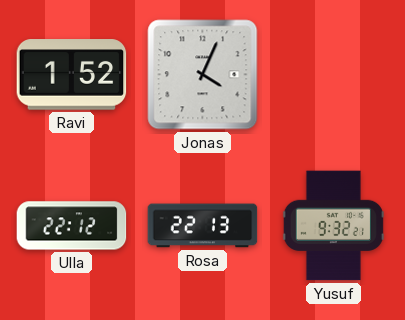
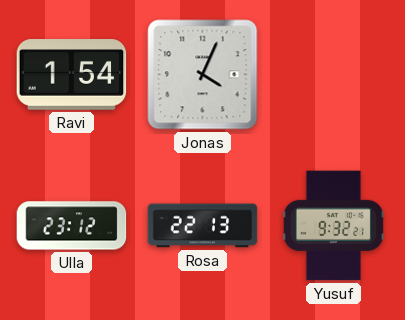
Ravi: 1:52 -> 1:54 (72, 75)
Ulla: 22:12 -> 23:12 (72, 226)
